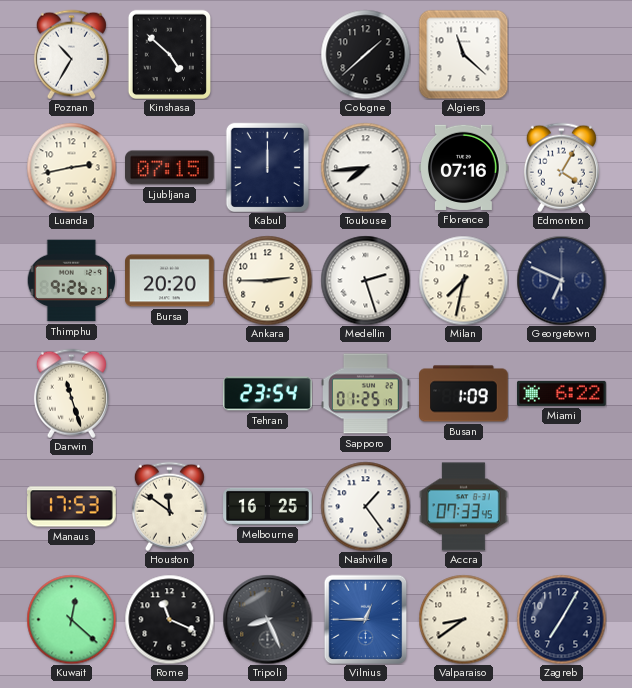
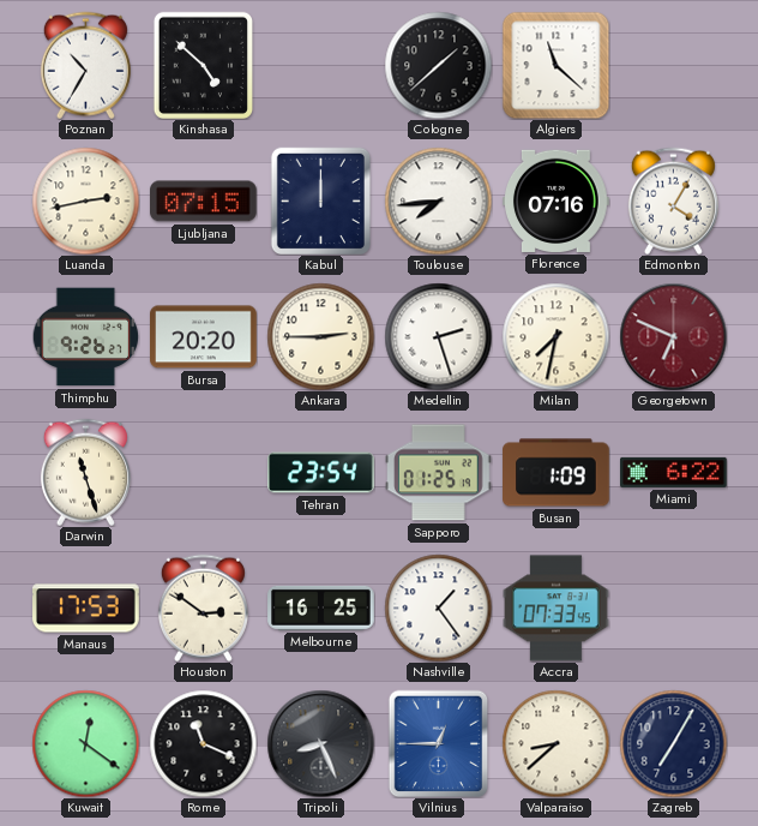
Georgetown dial: navy -> burgundy (673, 336)
Houston: 11:51 -> 2:51 (203, 607)
Kuwait: 12:22 -> 12:21 (85, 743)
Valparaiso: 8:39 -> 8:38 (555, 743)
